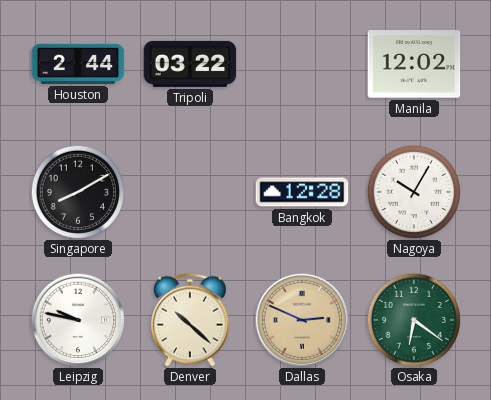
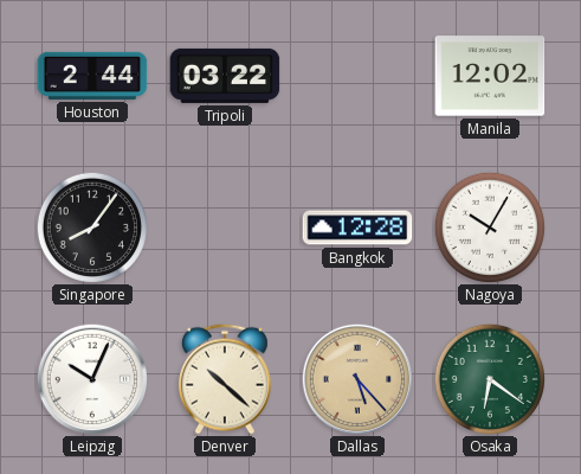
Singapore: 8:10 -> 8:06 (91, 226)
Leipzig: 9:47 -> 10:04 (92, 379)
Dallas: 2:49 -> 5:23 (357, 379)
